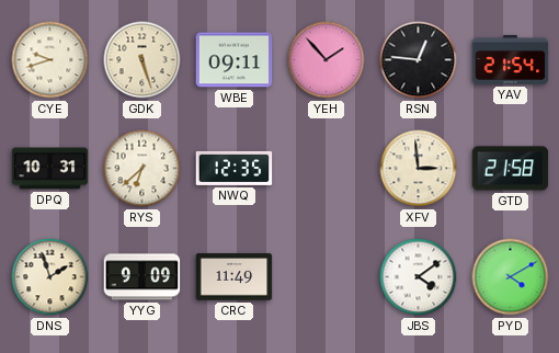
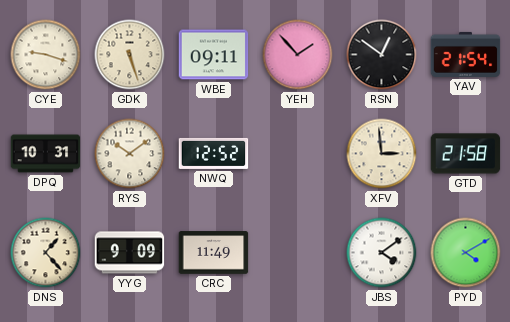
CYE: 9:42 -> 9:18 (46, 55)
RSN: 12:46 -> 12:51 (382, 55)
RYS: 6:38 -> 10:09 (130, 154)
NWQ: 12:35 -> 12:52 (214, 153)
DNS: 1:57 -> 1:23 (46, 253)
